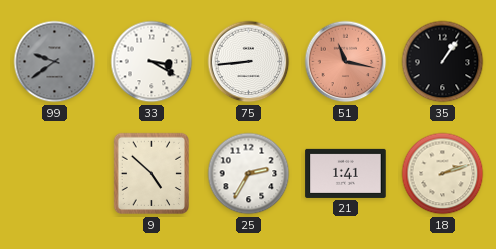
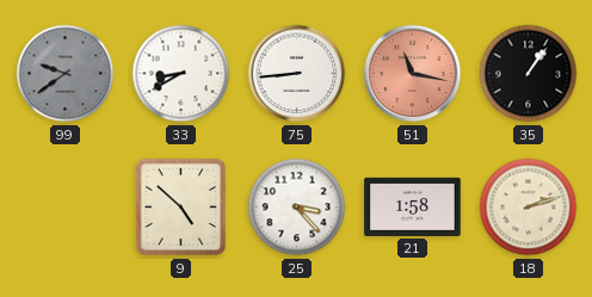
33: 3:20 -> 8:40 (181, 74)
25: 2:35 -> 3:23 (297, 208)
21: 1:41 -> 1:58 (413, 206)
